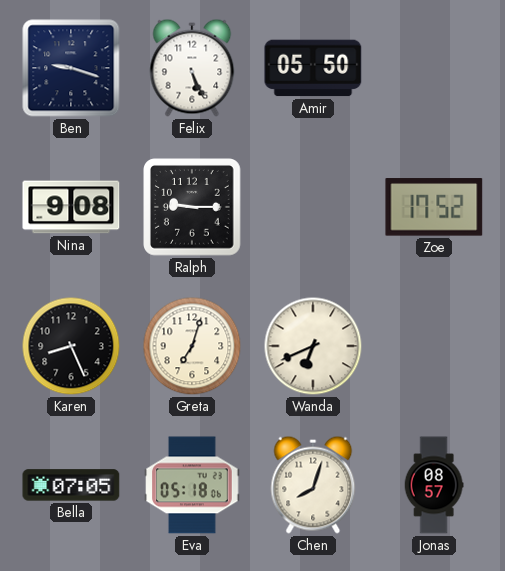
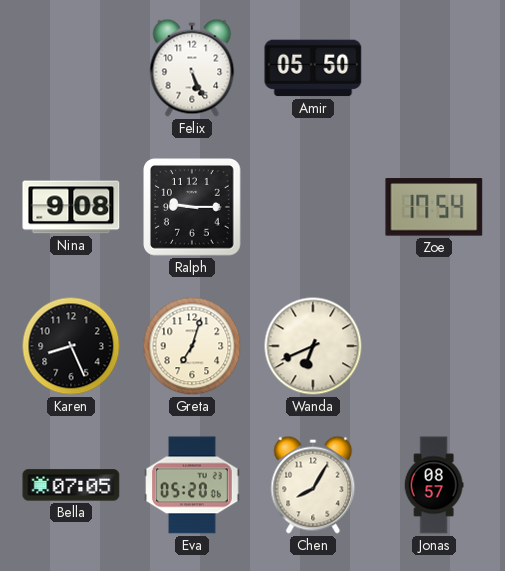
Ben: 9:18 -> none (71, 68)
Zoe: 17:52 -> 17:54 (434, 207)
Eva: 05:18 -> 05:20 (192, 485)
Chen: 8:03 -> 8:05 (313, 485)
